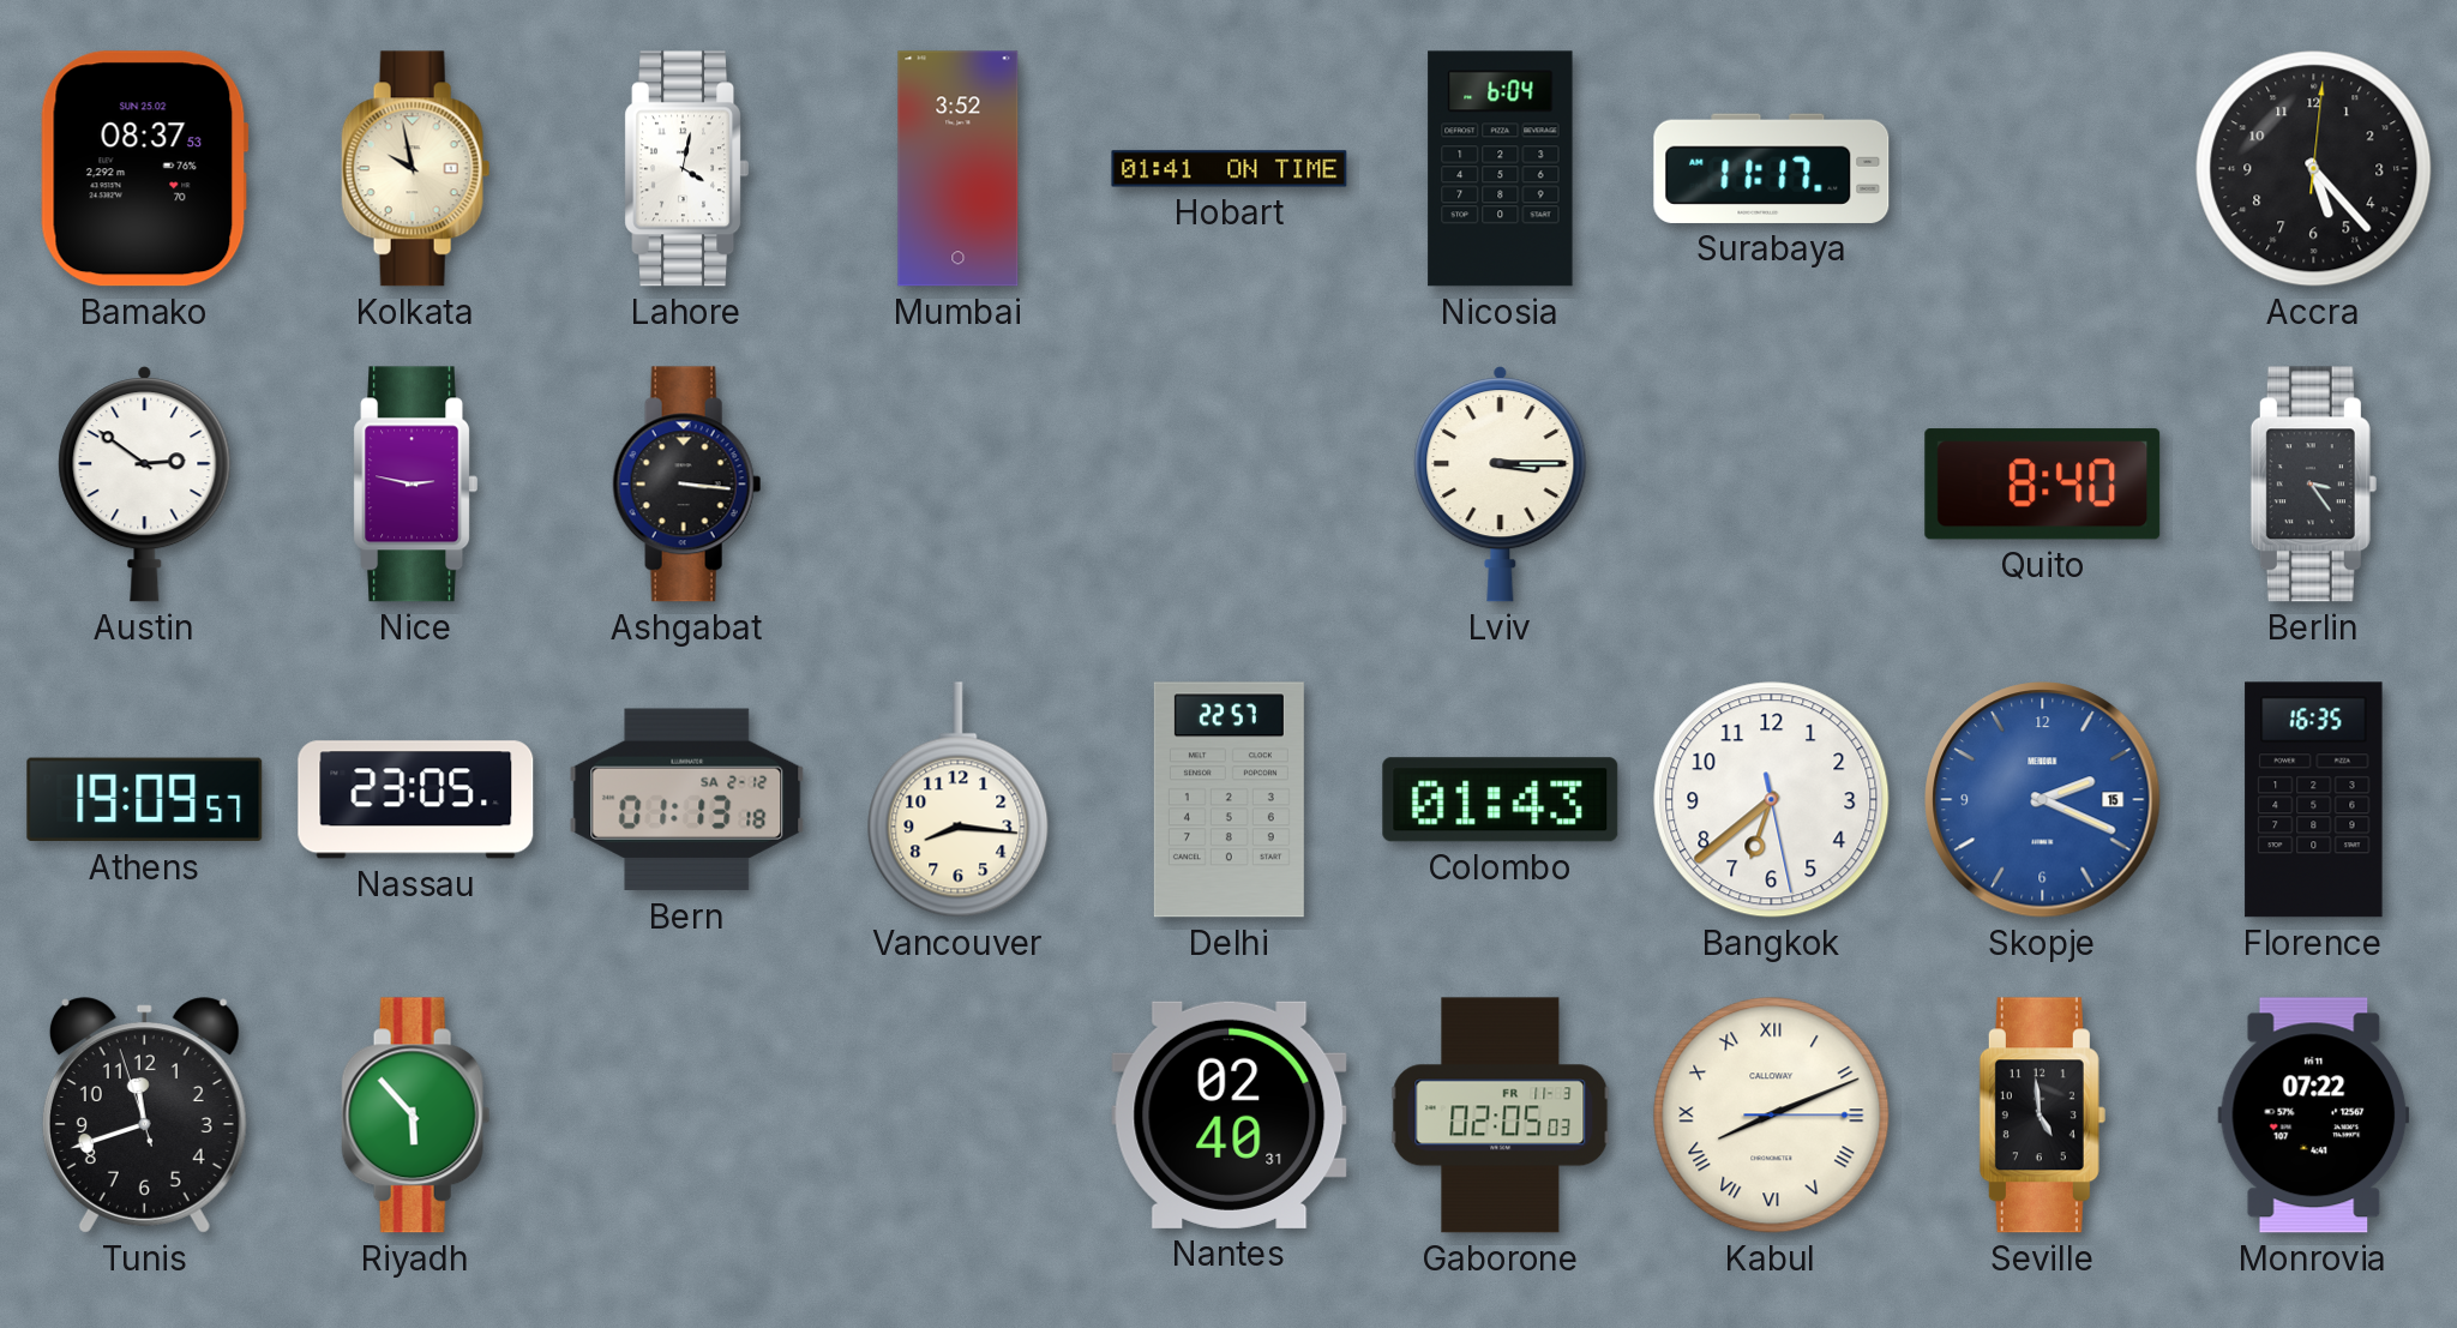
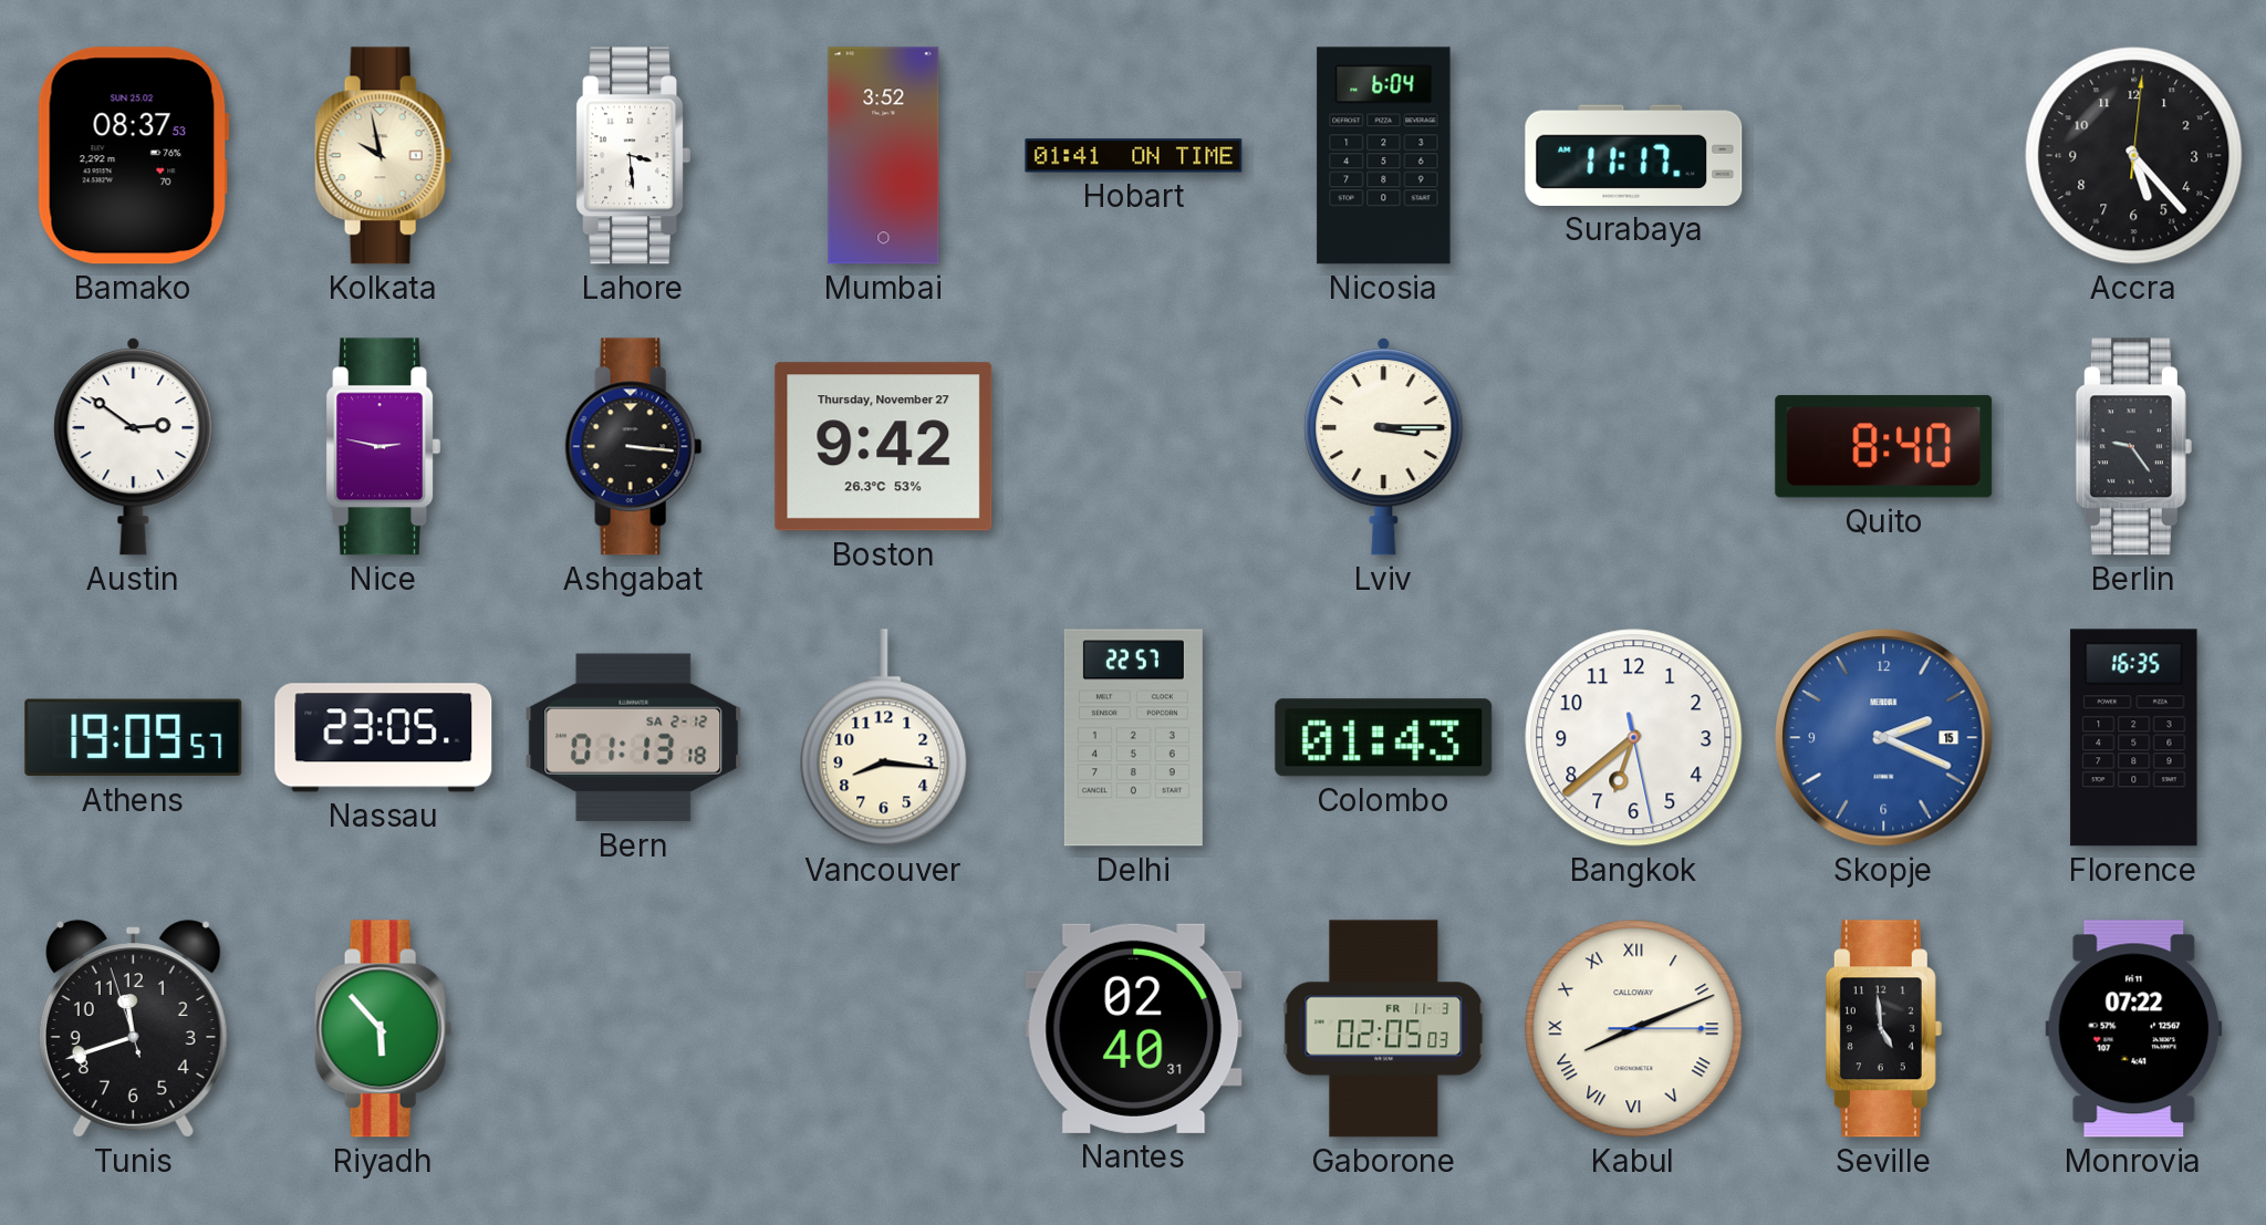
Lahore: 4:02 -> 3:29 (634, 156)
Boston: none -> 9:42 (884, 447)
Berlin: 3:24 -> 9:24 (2133, 447)
